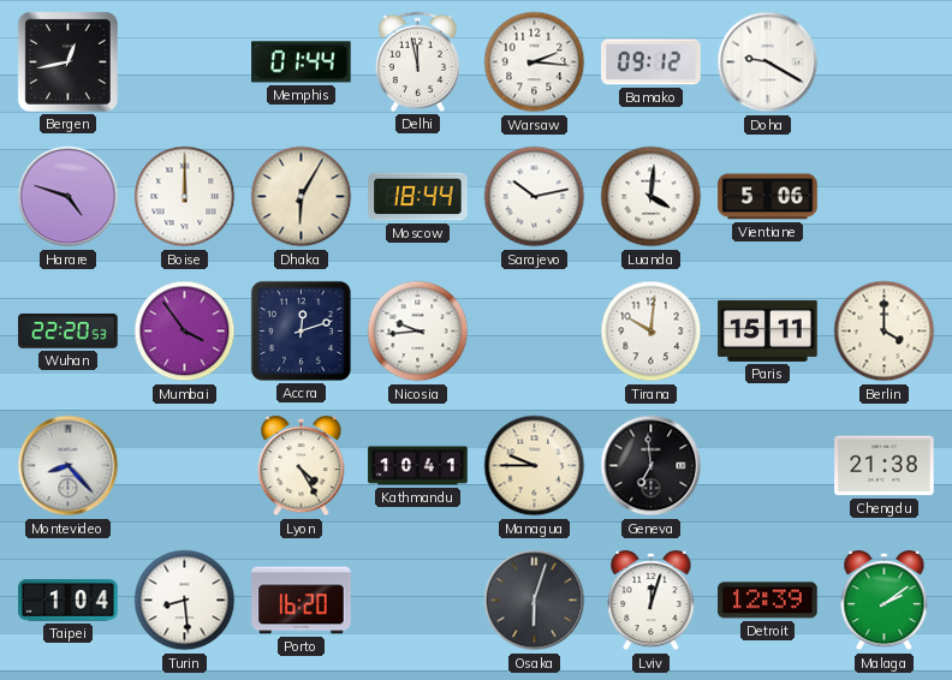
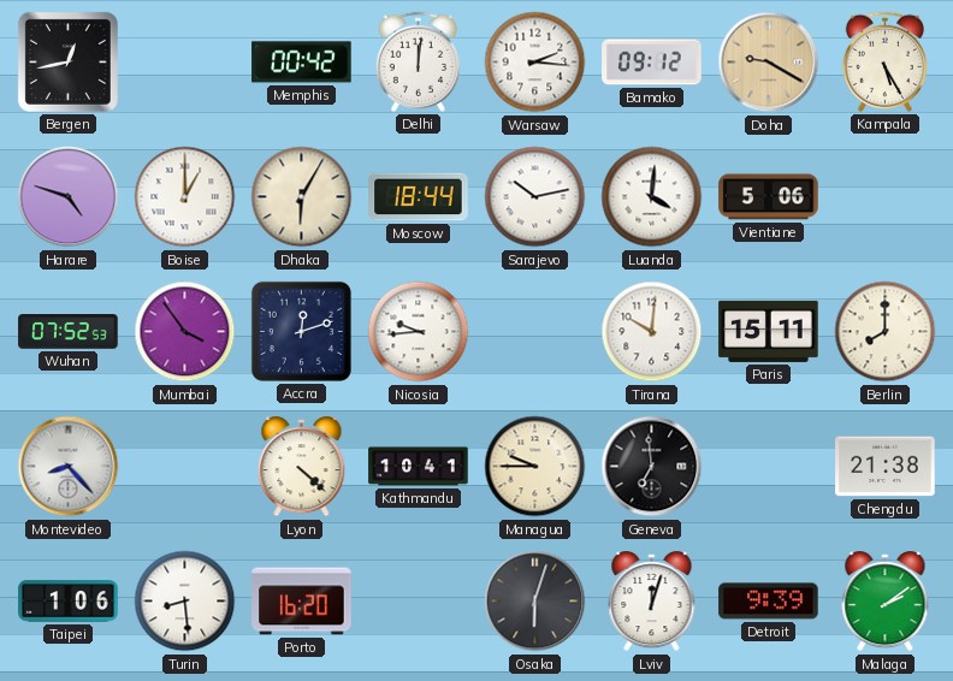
Memphis: 01:44 -> 00:42 (302, 63)
Delhi: 11:58 -> 12:01 (418, 61)
Doha dial: white -> champagne (769, 63)
Kampala: none -> 5:25 (884, 61)
Boise: 12:00 -> 1:00 (185, 197)
Wuhan: 22:20 -> 07:52 (69, 332)
Berlin: 4:00 -> 8:00 (886, 332)
Lyon: 4:25 -> 4:22 (302, 467)
Taipei: 1:04 -> 1:06 (69, 602)
Detroit: 12:39 -> 9:39 (769, 602)
